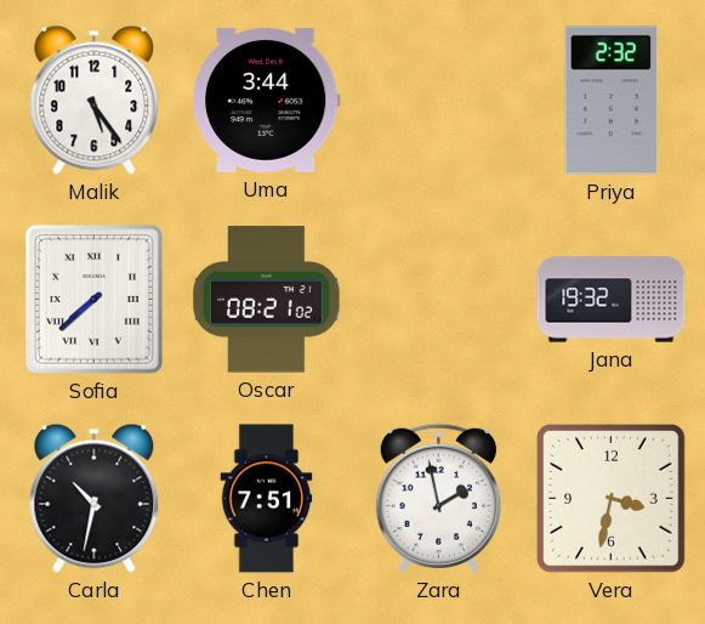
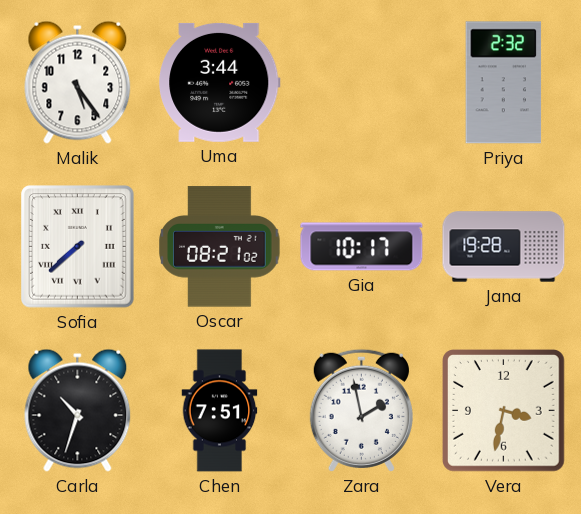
Gia: none -> 10:17 (362, 247)
Jana: 19:32 -> 19:28 (504, 247)
Carla: 10:32 -> 10:33 (78, 410)
